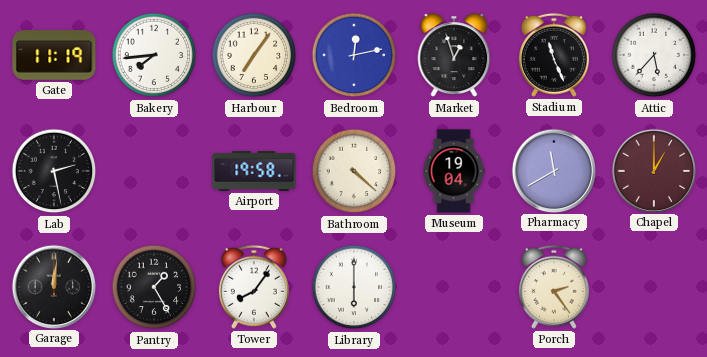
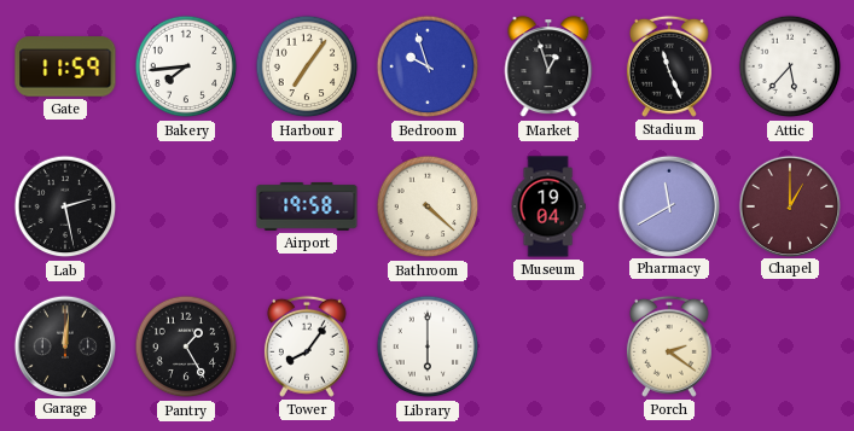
Gate: 11:19 -> 11:59 (65, 66)
Bedroom: 12:13 -> 9:57 (428, 66)
Porch: 2:24 -> 2:21 (669, 346)
